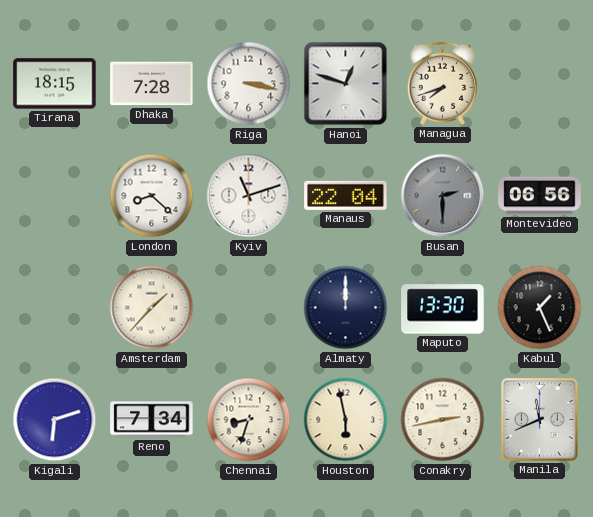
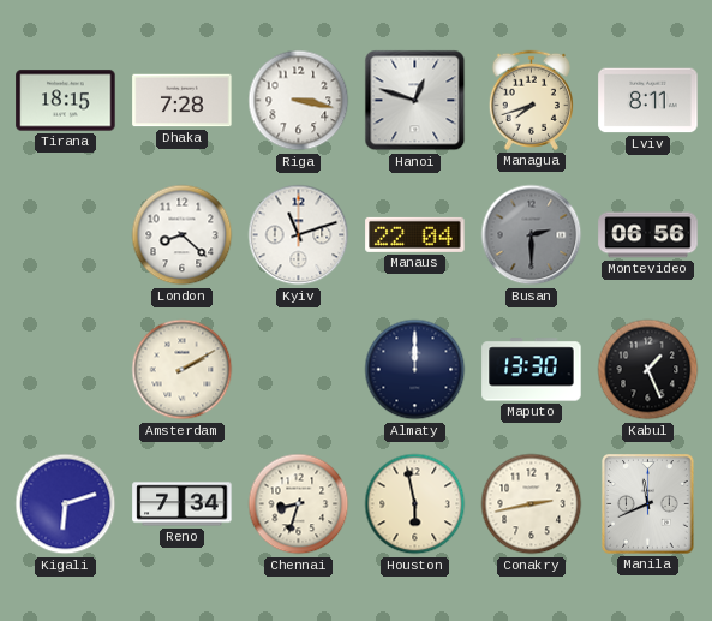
Lviv: none -> 8:11 (648, 101)
Amsterdam: 1:37 -> 2:10 (183, 370)
